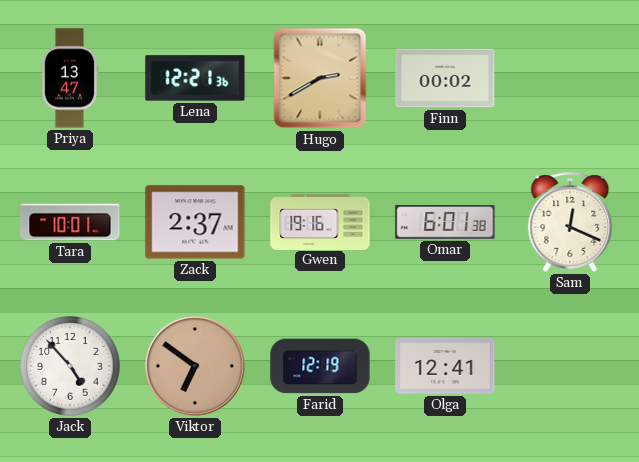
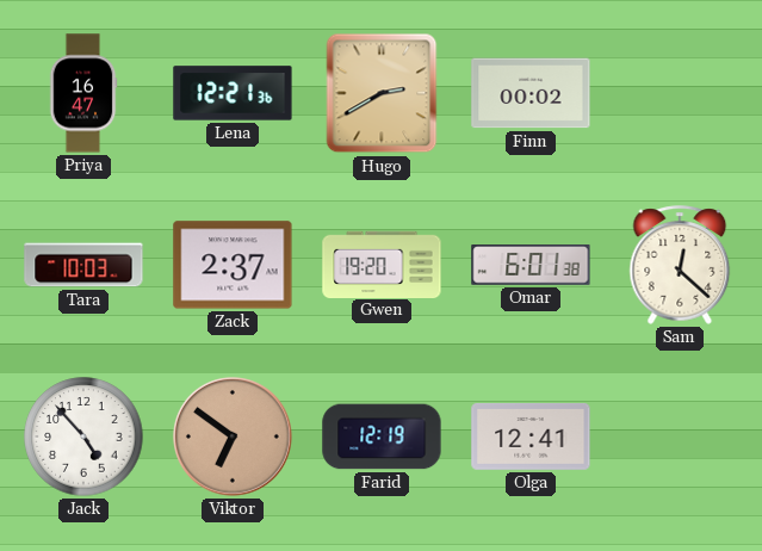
Priya: 13:47 -> 16:47 (83, 93)
Tara: 10:01 -> 10:03 (83, 265)
Gwen: 19:16 -> 19:20 (382, 264)
Sam: 12:19 -> 12:22 (680, 265)
